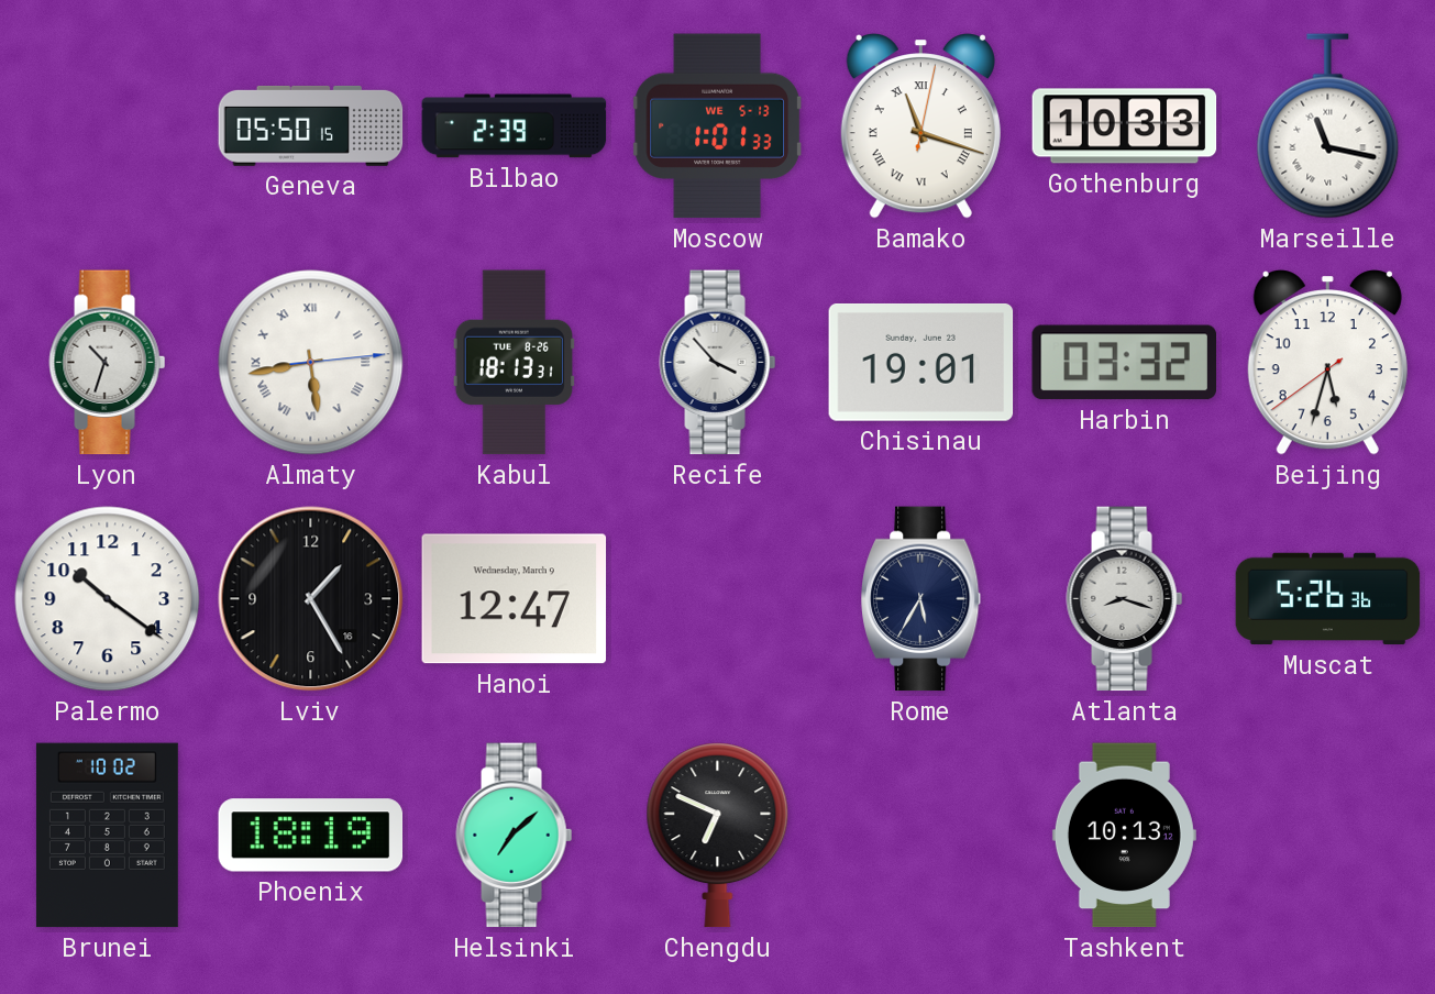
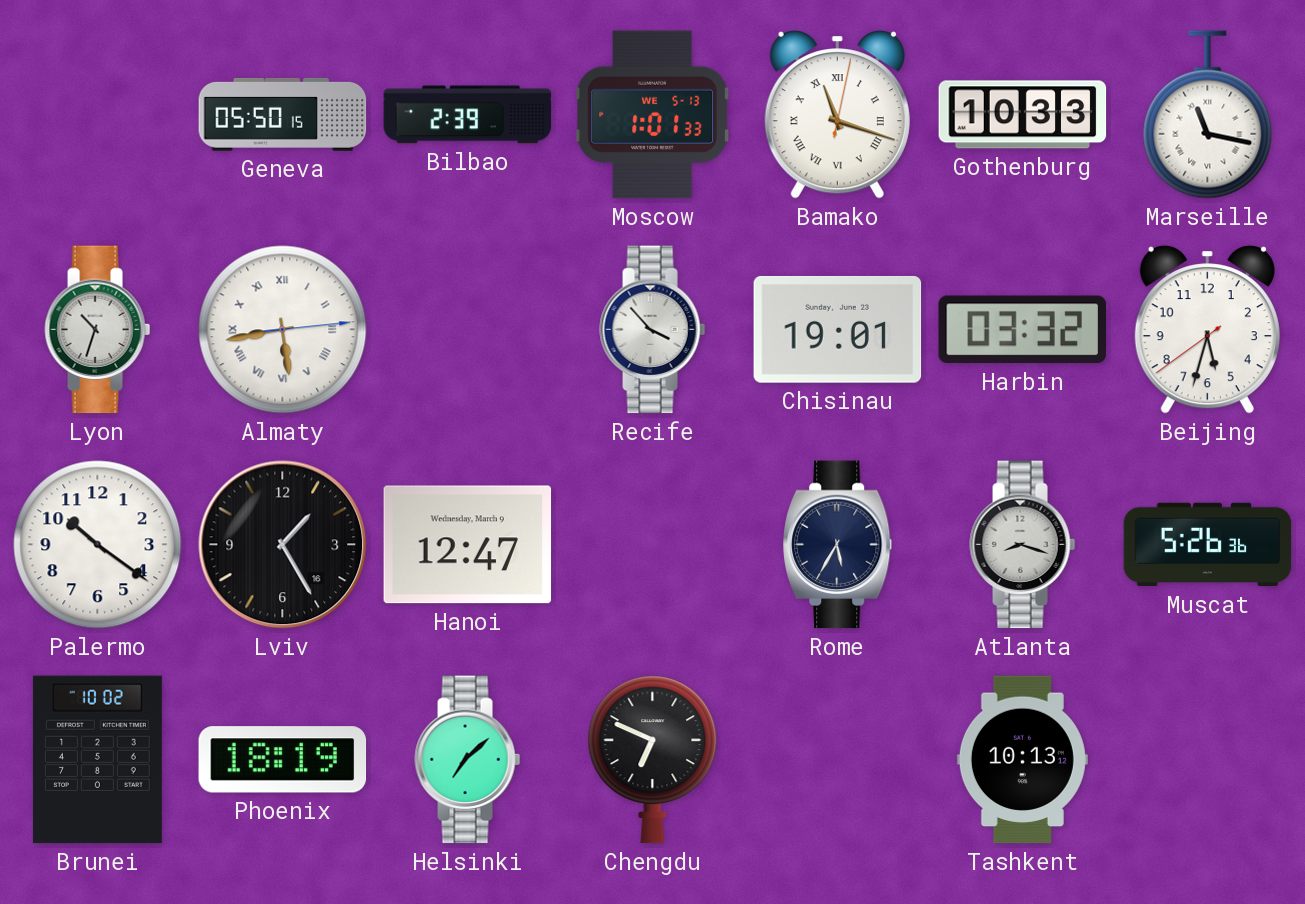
Kabul: 18:13 -> none (514, 363)
